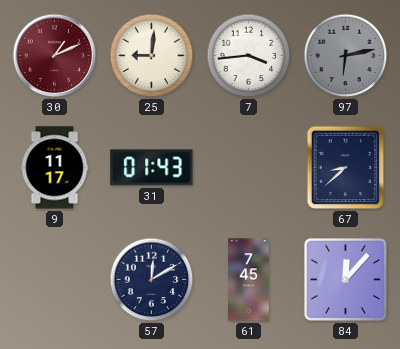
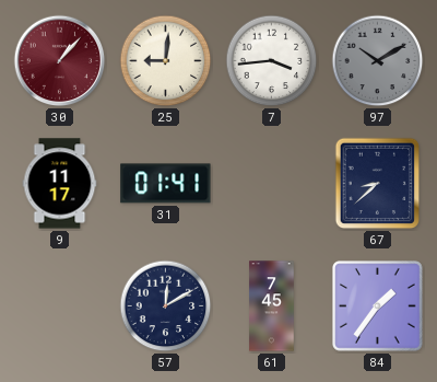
30: 1:11 -> 1:07 (60, 61)
97: 6:13 -> 10:10 (378, 61)
31: 01:43 -> 01:41 (166, 184)
84: 12:07 -> 1:36 (378, 306)
